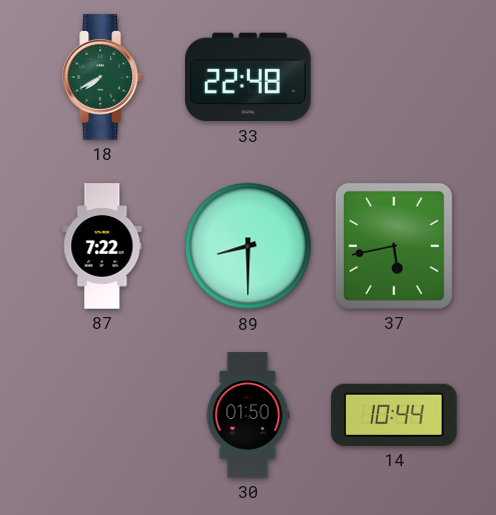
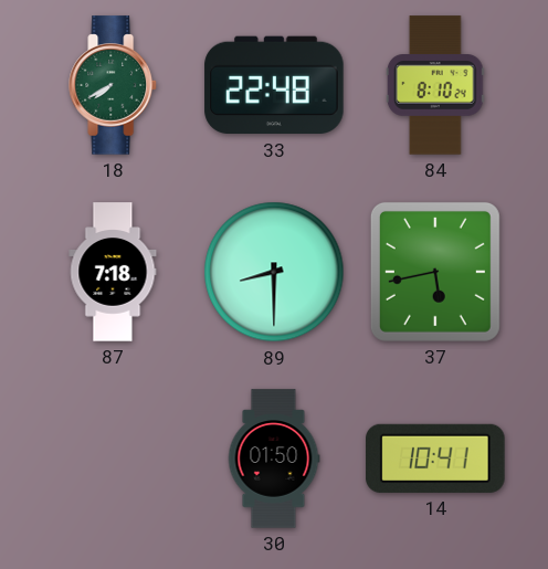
84: none -> 8:10 (435, 85)
87: 7:22 -> 7:18 (113, 272)
14: 10:44 -> 10:41 (435, 459)
